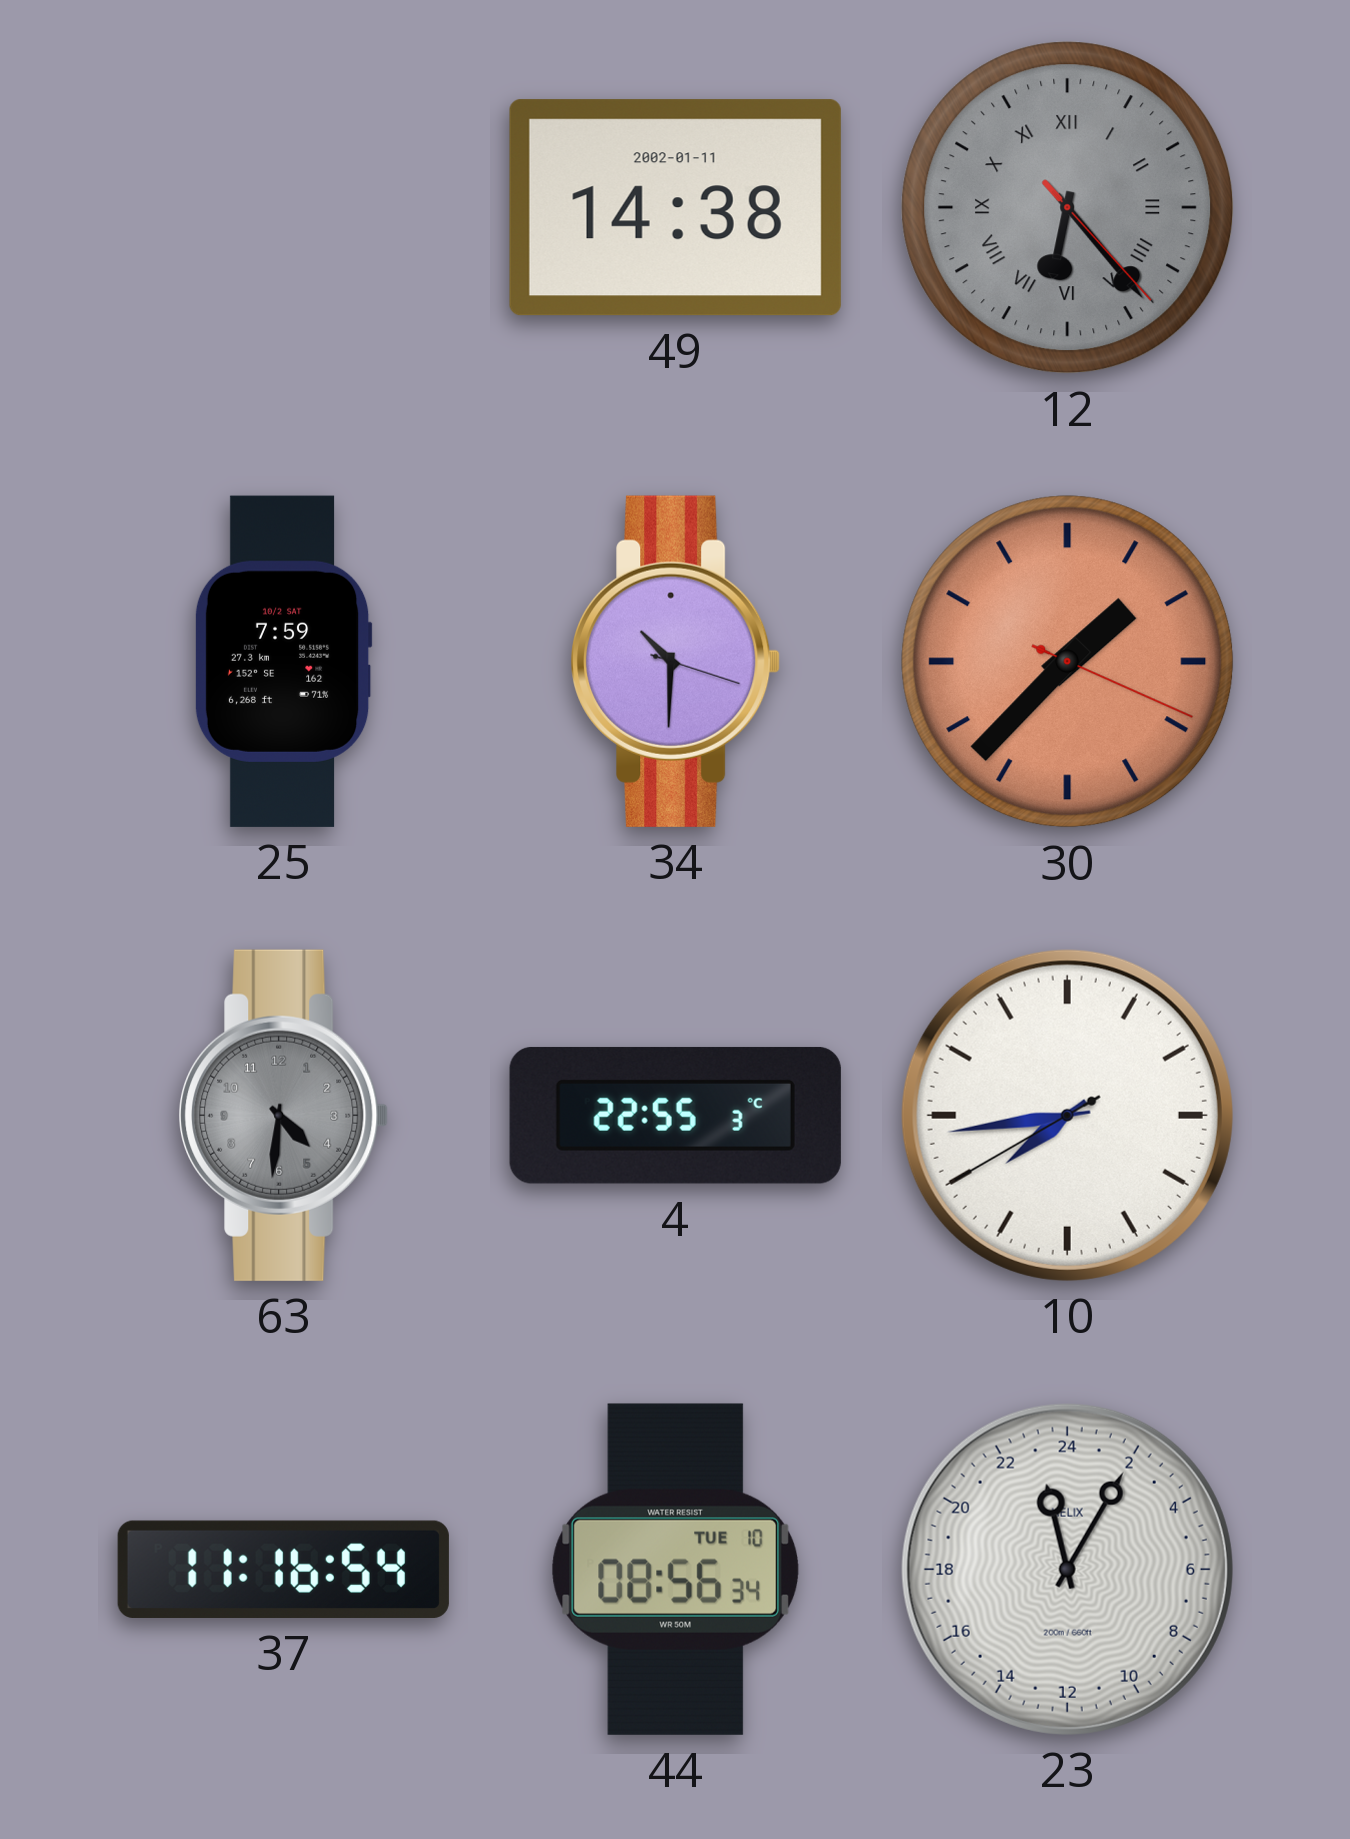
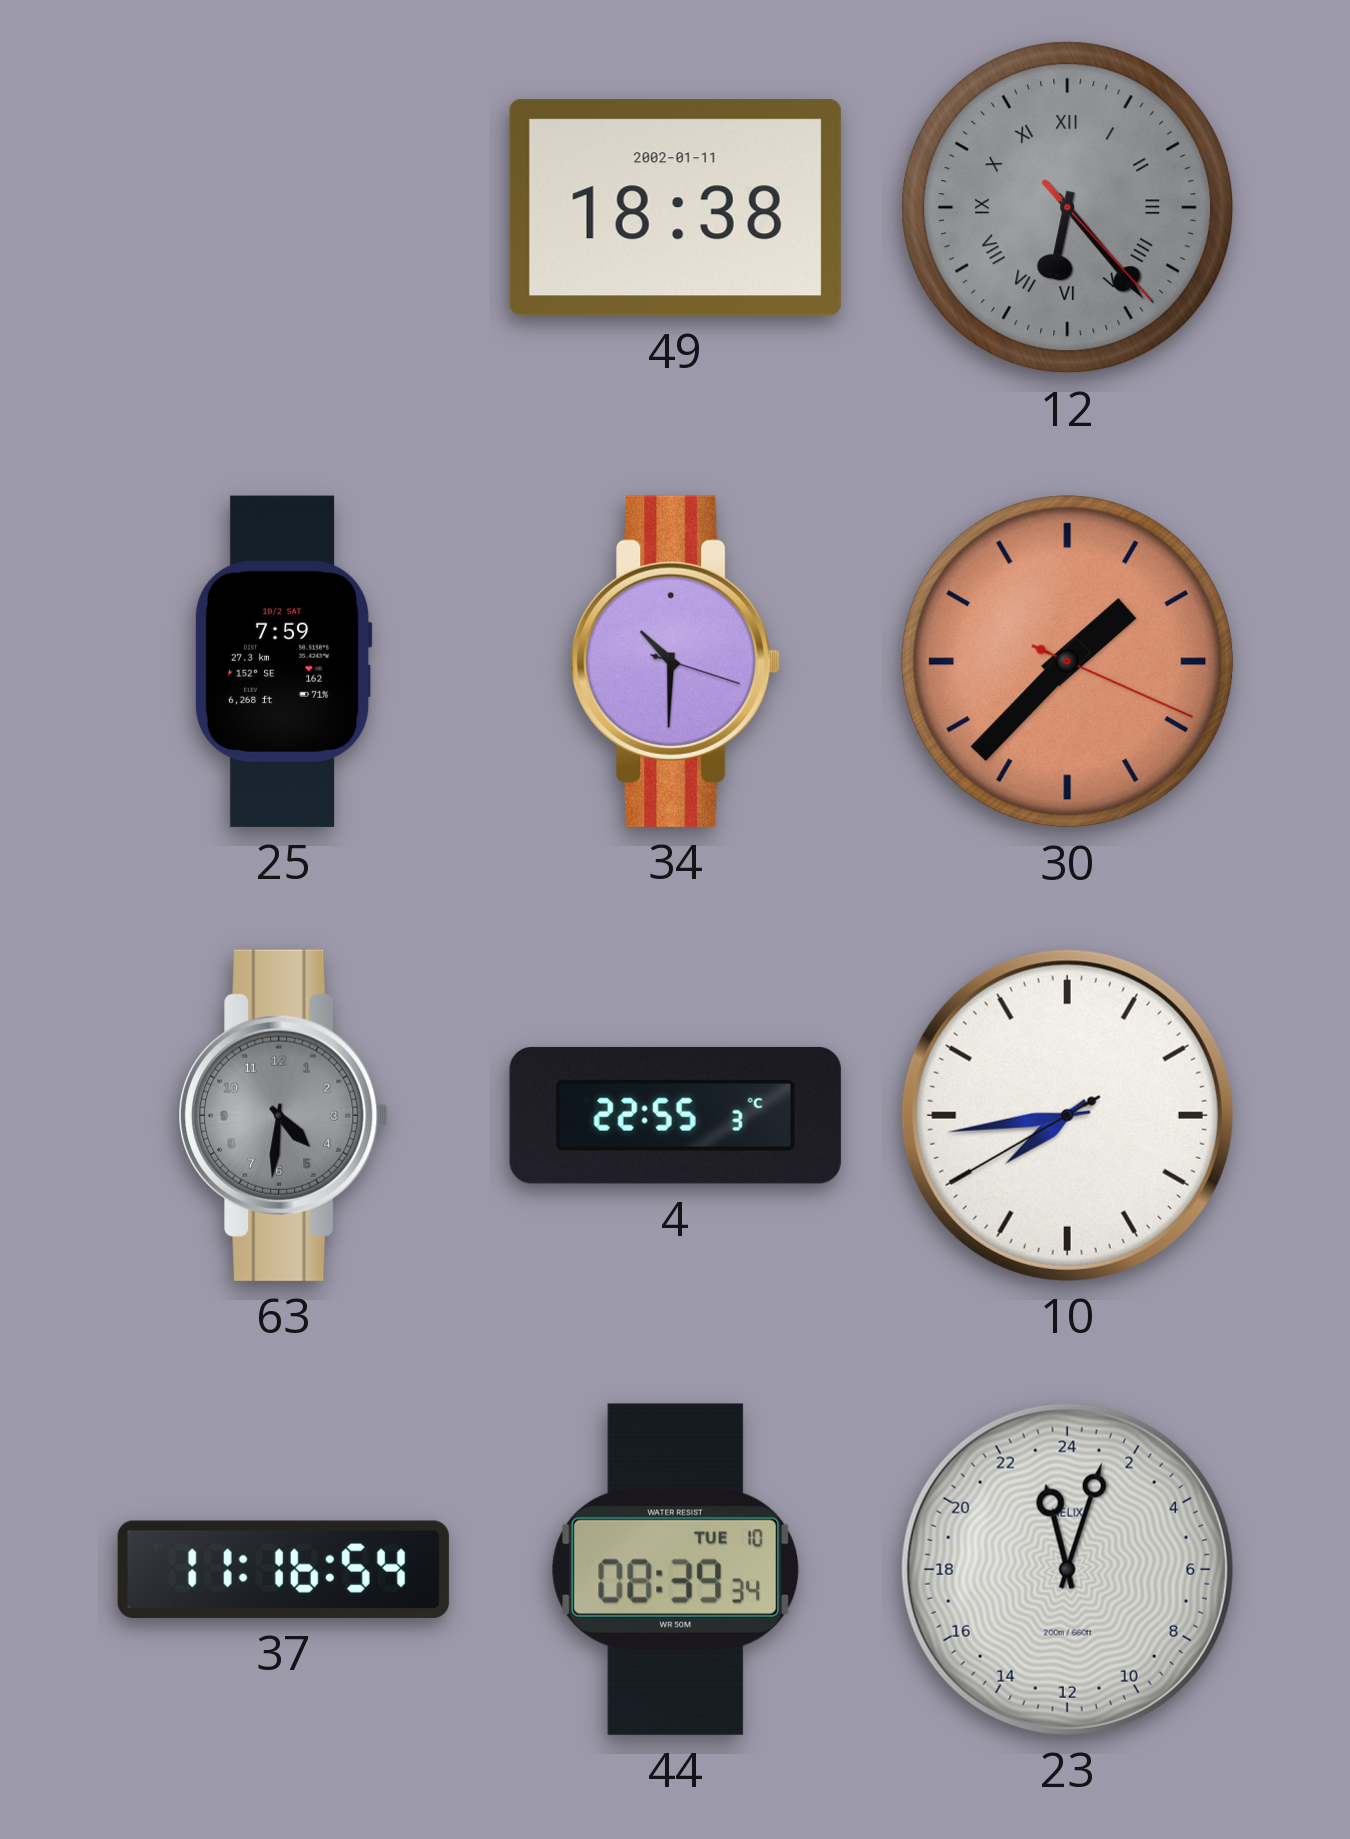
49: 14:38 -> 18:38 (675, 208)
44: 08:56 -> 08:39 (675, 1569)
23: 23:05 -> 23:03 (1067, 1569)
